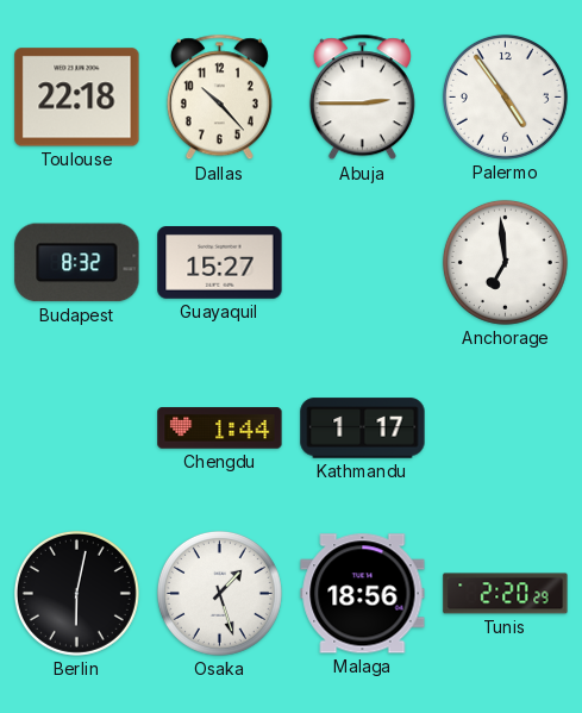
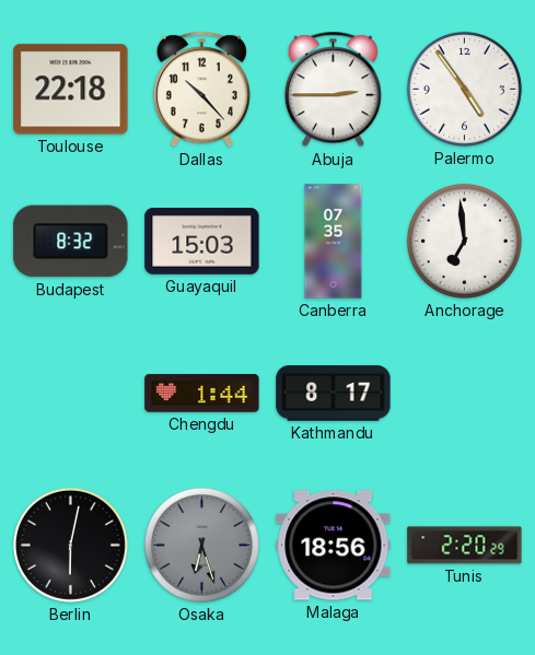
Guayaquil: 15:27 -> 15:03 (202, 242)
Canberra: none -> 07:35 (334, 242)
Kathmandu: 1:17 -> 8:17 (334, 394)
Osaka: 1:27 -> 6:27 (201, 545)
Osaka dial: white -> grey (201, 545)
